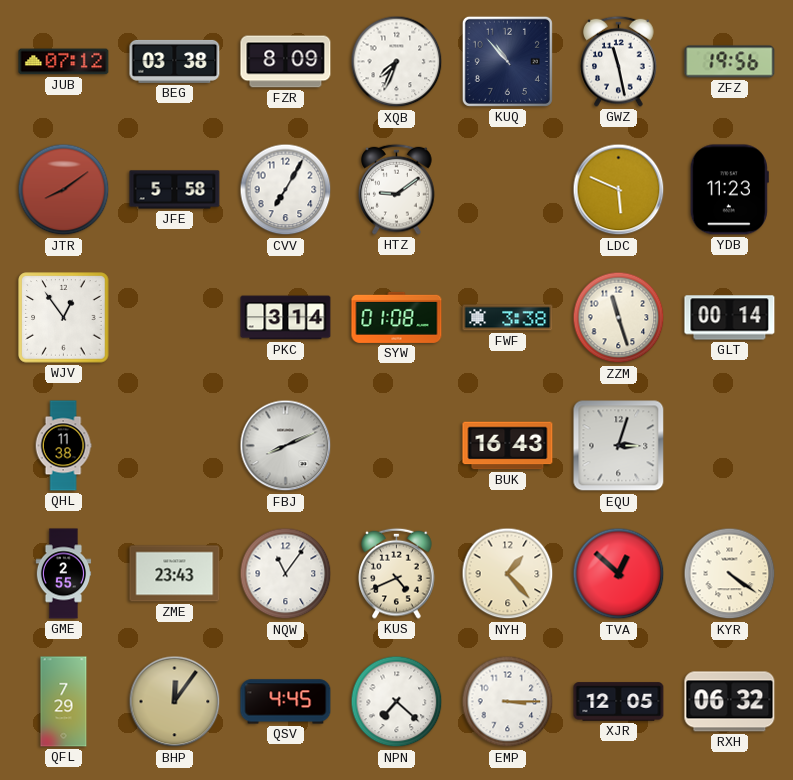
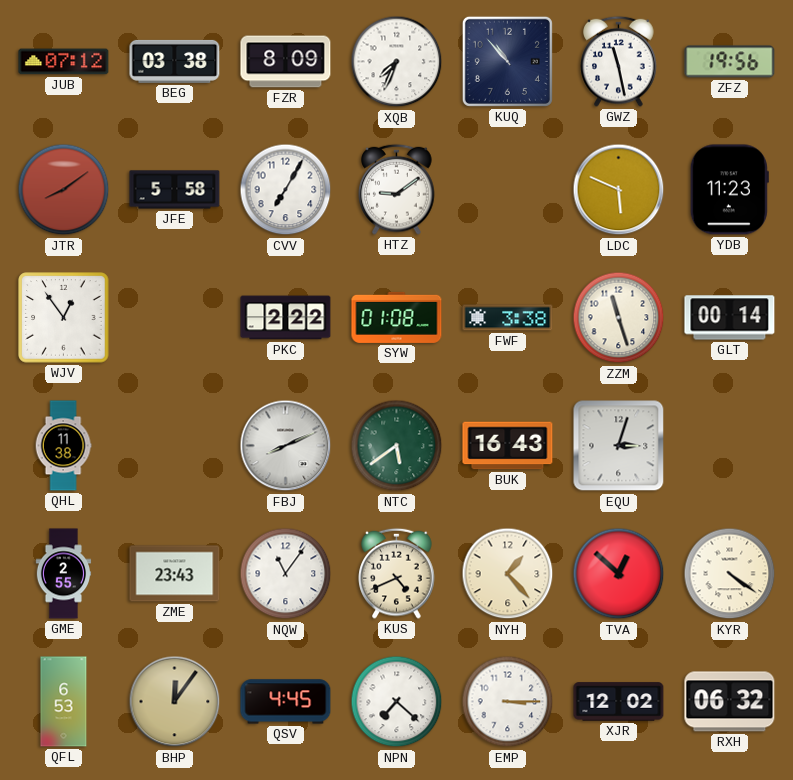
PKC: 3:14 -> 2:22 (286, 318)
NTC: none -> 5:39 (397, 446)
QFL: 7:29 -> 6:53 (64, 702)
XJR: 12:05 -> 12:02 (619, 702)
